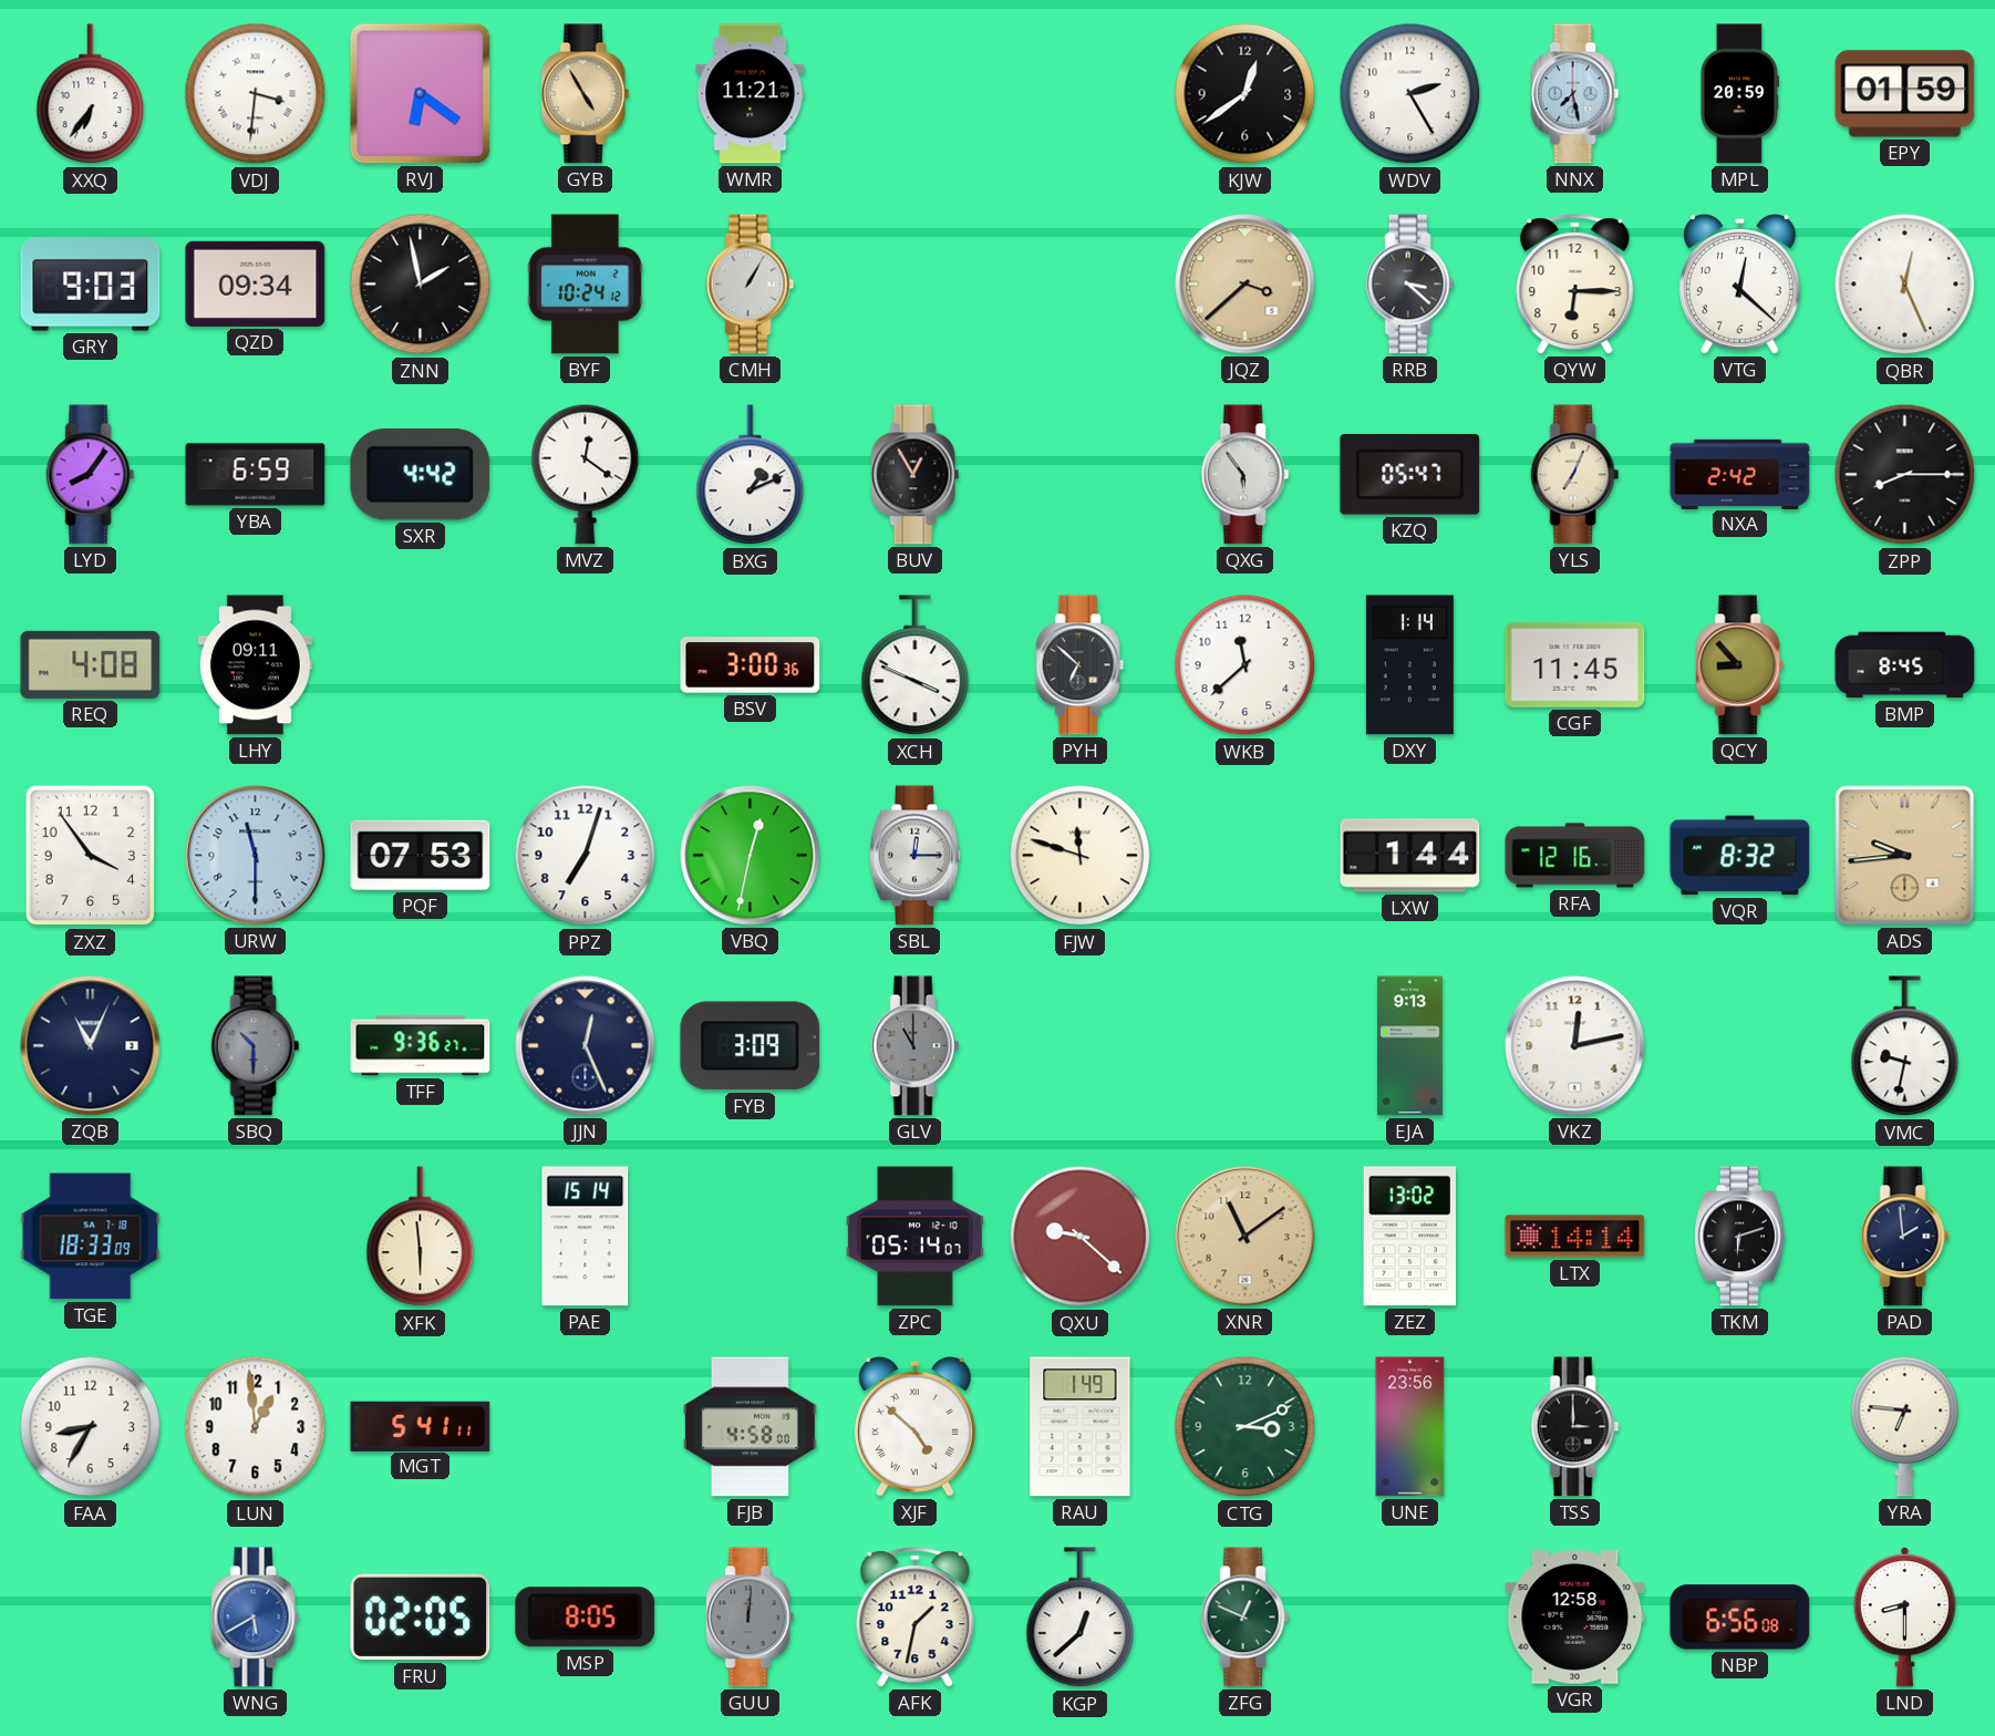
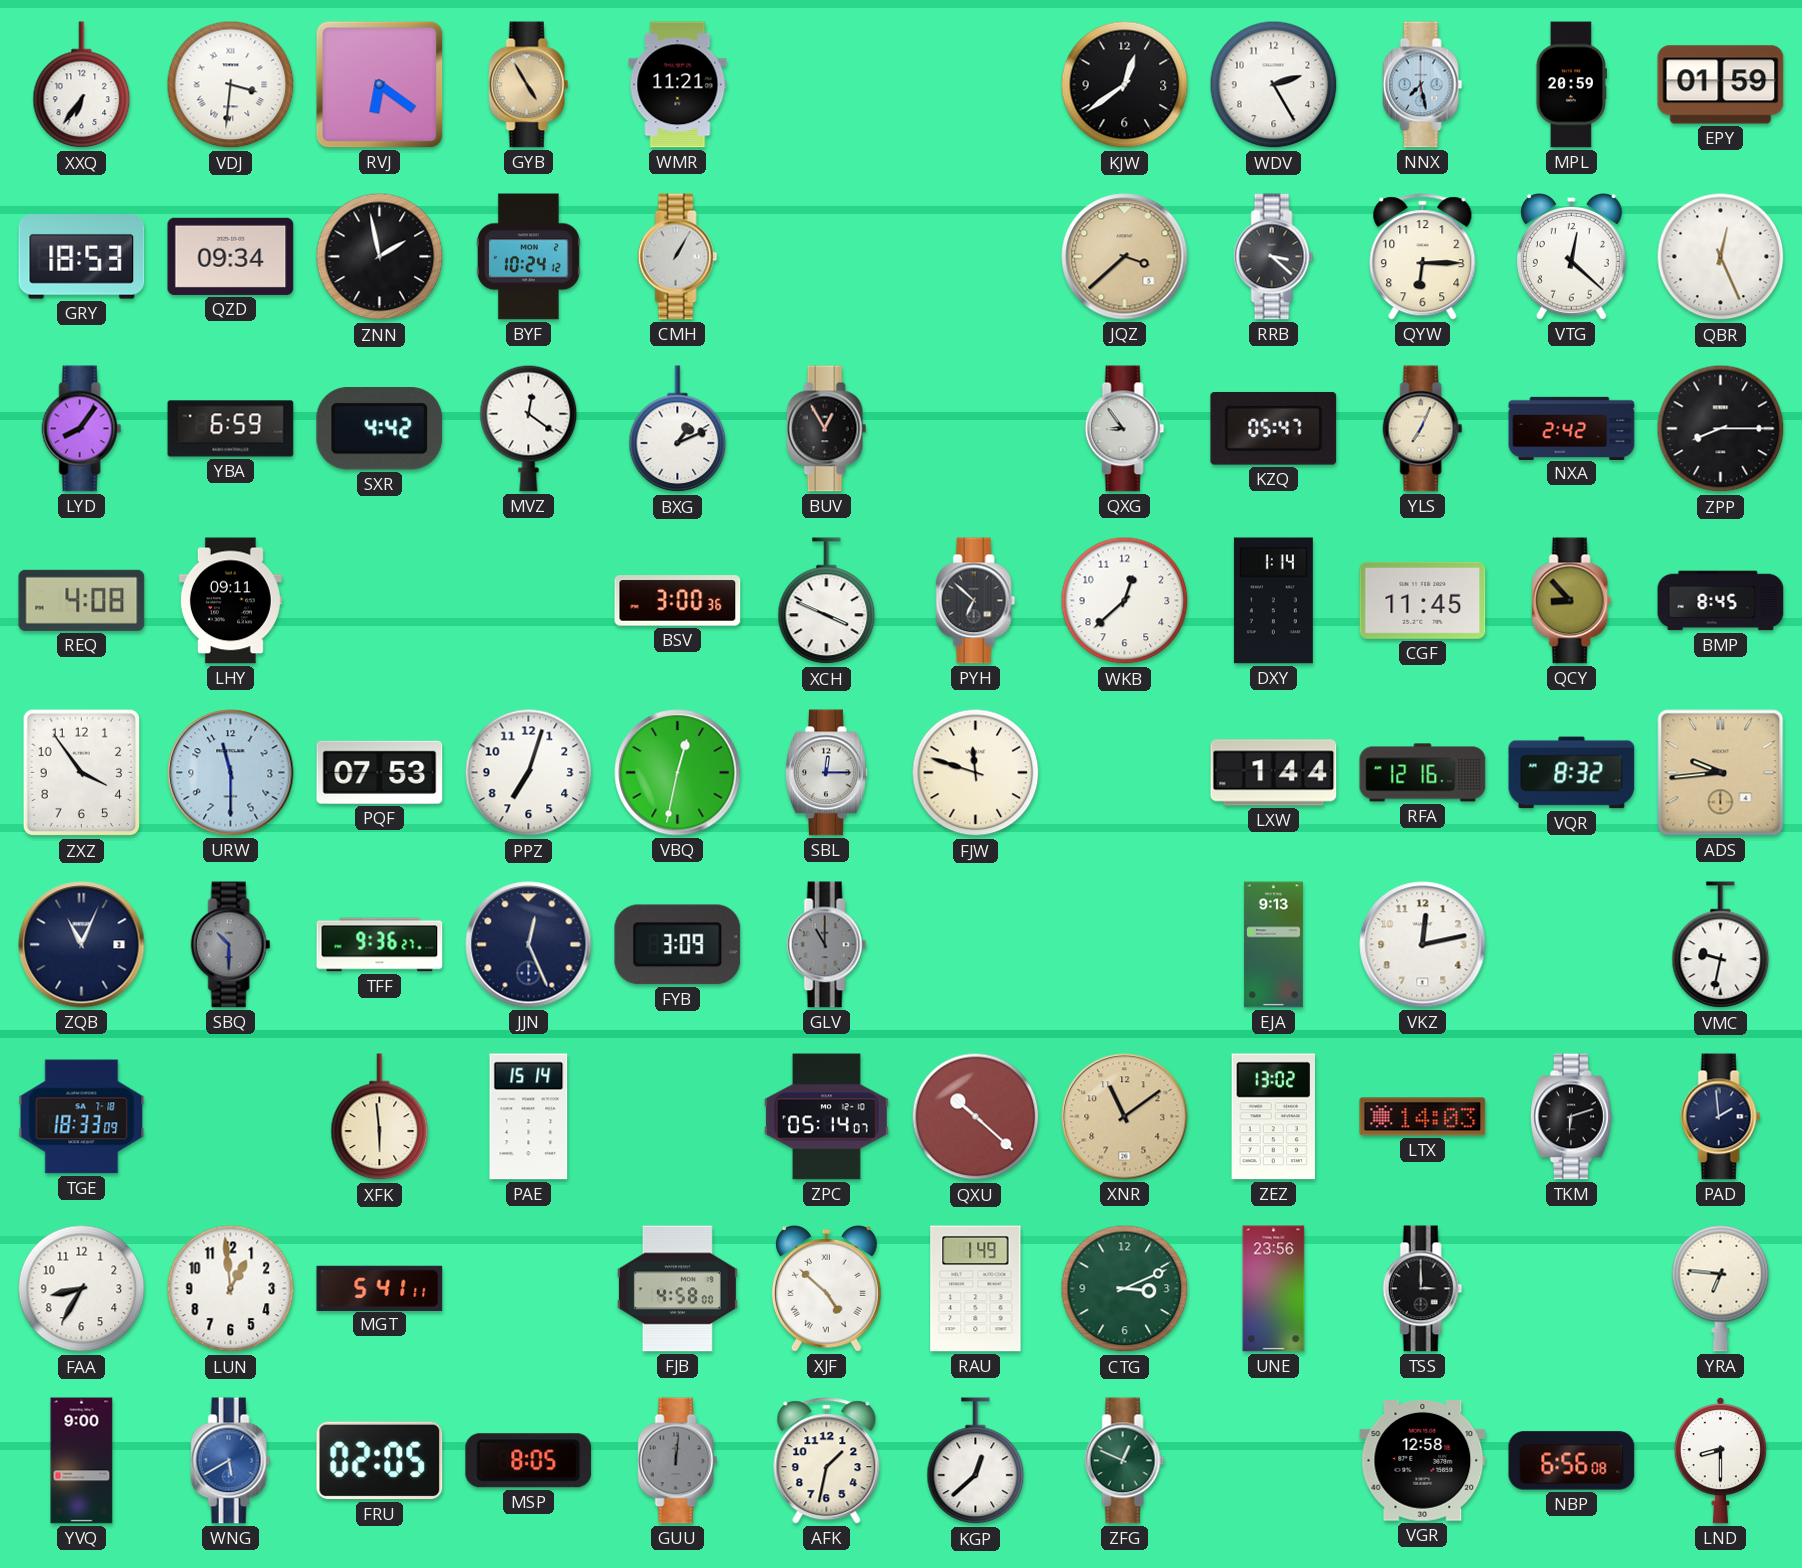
GRY: 9:03 -> 18:53 (82, 257)
QXG: 5:54 -> 8:54 (1125, 429)
WKB: 11:38 -> 12:38 (1125, 601)
QXU: 9:22 -> 10:22 (976, 1117)
LTX: 14:14 -> 14:03 (1423, 1117)
YVQ: none -> 9:00 (82, 1461)
